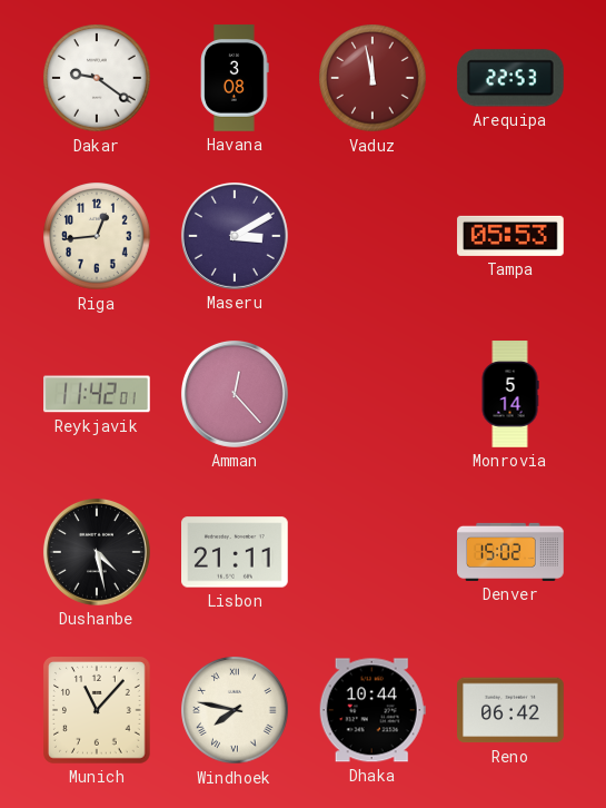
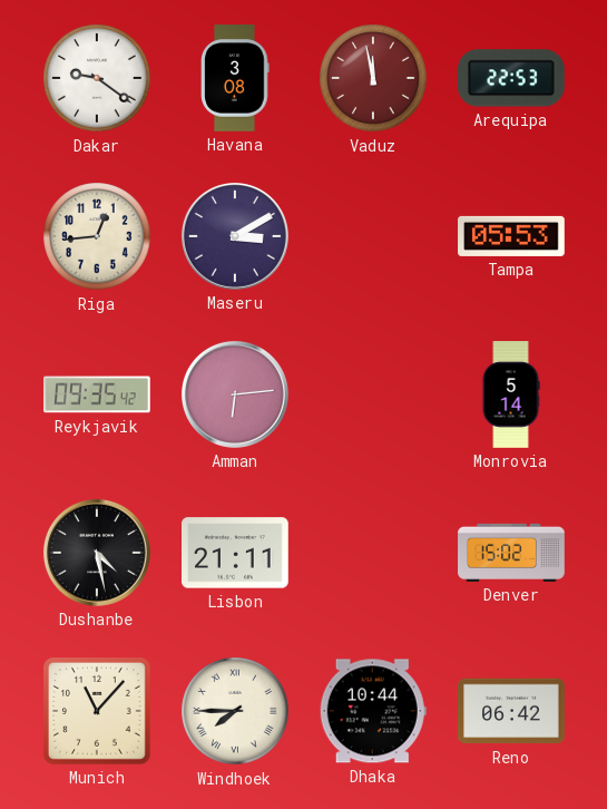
Reykjavik: 11:42 -> 09:35 (98, 394)
Amman: 12:23 -> 6:14 (235, 394)
Windhoek: 7:47 -> 7:45 (235, 711)
